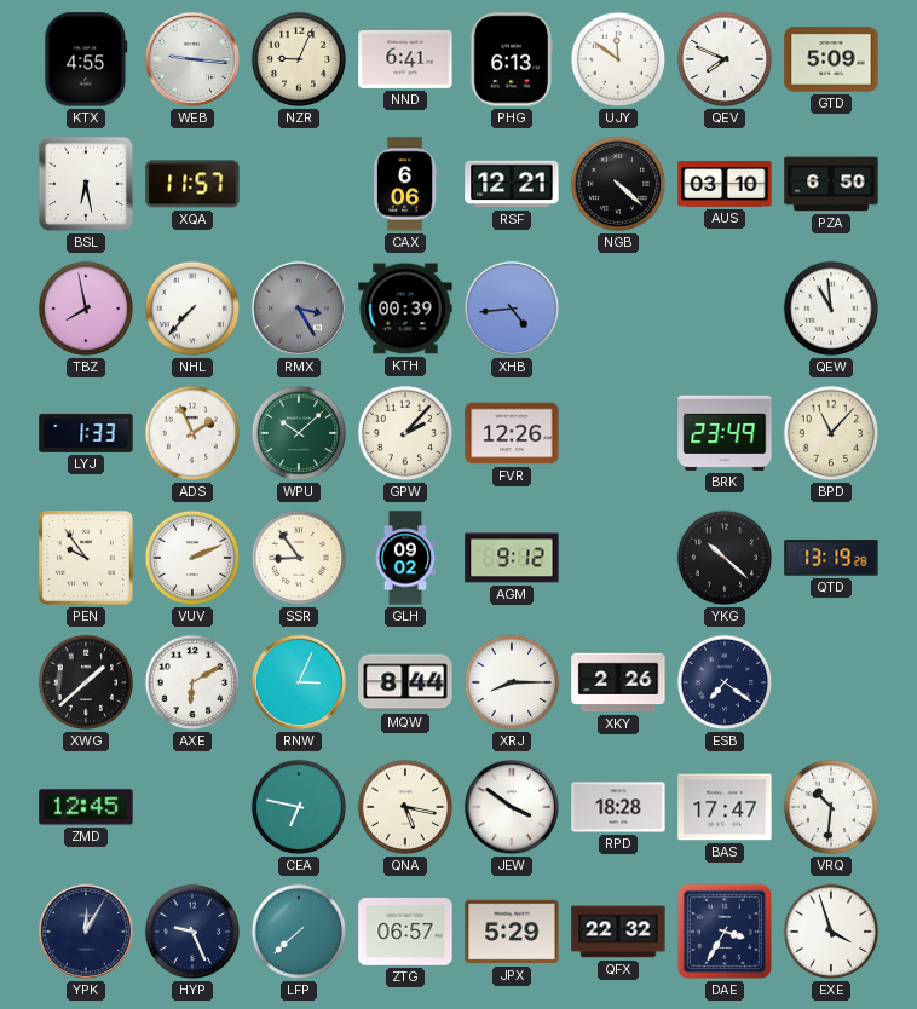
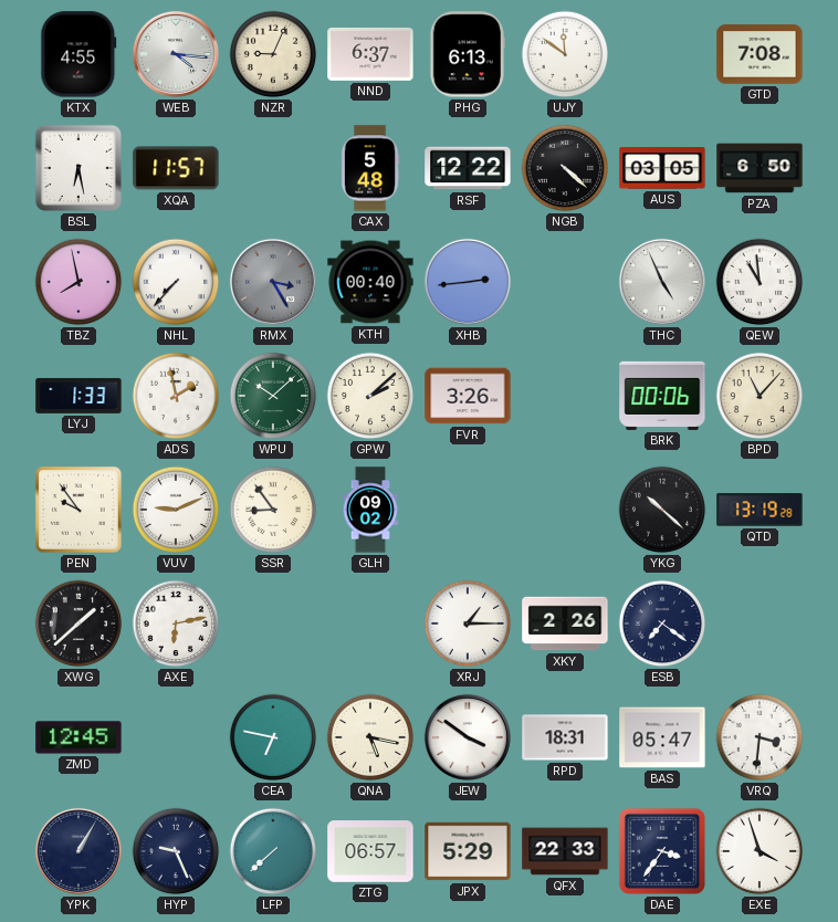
WEB: 9:16 -> 4:16 (176, 54)
NND: 6:41 -> 6:37 (370, 54)
QEV: 7:49 -> none (725, 59)
GTD: 5:09 -> 7:08 (760, 54)
CAX: 6:06 -> 5:48 (370, 168)
RSF: 12:21 -> 12:22 (468, 168)
AUS: 03:10 -> 03:05 (662, 168)
KTH: 00:39 -> 00:40 (370, 282)
XHB: 4:44 -> 2:44 (468, 282)
THC: none -> 4:56 (662, 282)
ADS: 1:56 -> 1:58 (176, 396)
GPW: 2:07 -> 2:08 (370, 396)
FVR: 12:26 -> 3:26 (468, 396)
BRK: 23:49 -> 00:06 (662, 396)
VUV: 2:11 -> 9:11 (176, 510)
AGM: 9:12 -> none (512, 558)
AXE: 6:10 -> 6:13 (176, 624)
RNW: 3:04 -> none (299, 682)
MQW: 8:44 -> none (405, 682)
XRJ: 8:15 -> 1:15 (468, 624)
RPD: 18:28 -> 18:31 (565, 737)
BAS: 17:47 -> 05:47 (662, 737)
VRQ: 10:31 -> 3:31 (760, 737)
YPK: 12:05 -> 1:05 (78, 851)
QFX: 22:32 -> 22:33 (565, 851)
DAE: 3:35 -> 3:36 (662, 851)
